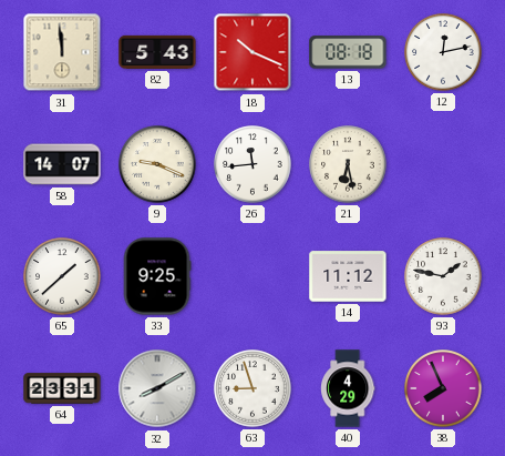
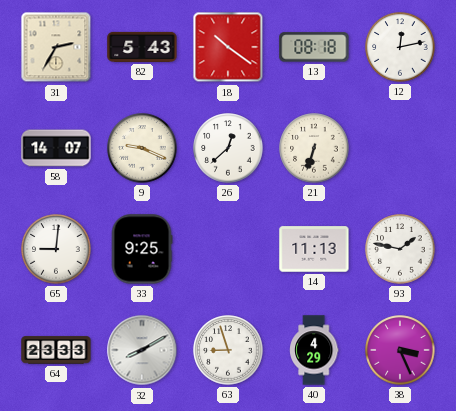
31: 11:59 -> 2:35 (56, 47)
18: 10:19 -> 10:21 (228, 47)
26: 11:44 -> 12:38 (228, 148)
21: 6:28 -> 6:33 (314, 148)
65: 1:38 -> 9:01 (56, 249)
14: 11:12 -> 11:13 (314, 249)
64: 23:31 -> 23:33 (56, 350)
38: 7:56 -> 3:26 (400, 350)
